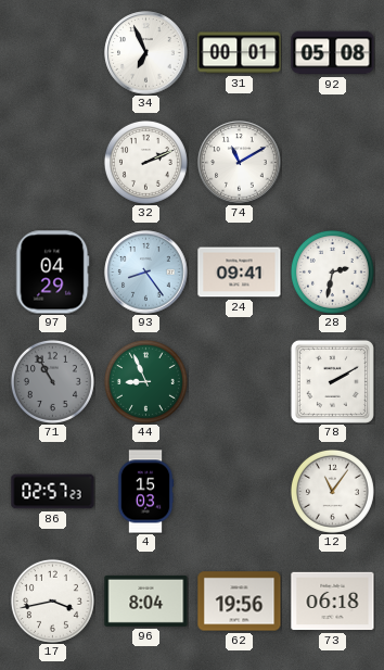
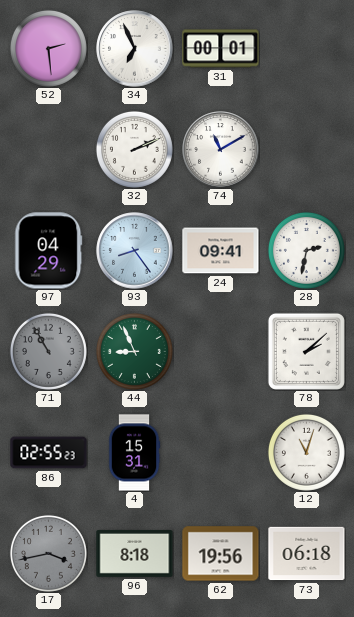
52: none -> 2:29 (48, 48)
92: 05:08 -> none (333, 53)
78: 2:10 -> 2:08 (306, 351)
86: 02:57 -> 02:55 (49, 453)
4: 15:03 -> 15:31 (134, 453)
12: 11:06 -> 11:03 (306, 452)
17 dial: white -> grey (48, 553)
96: 8:04 -> 8:18 (135, 553)
